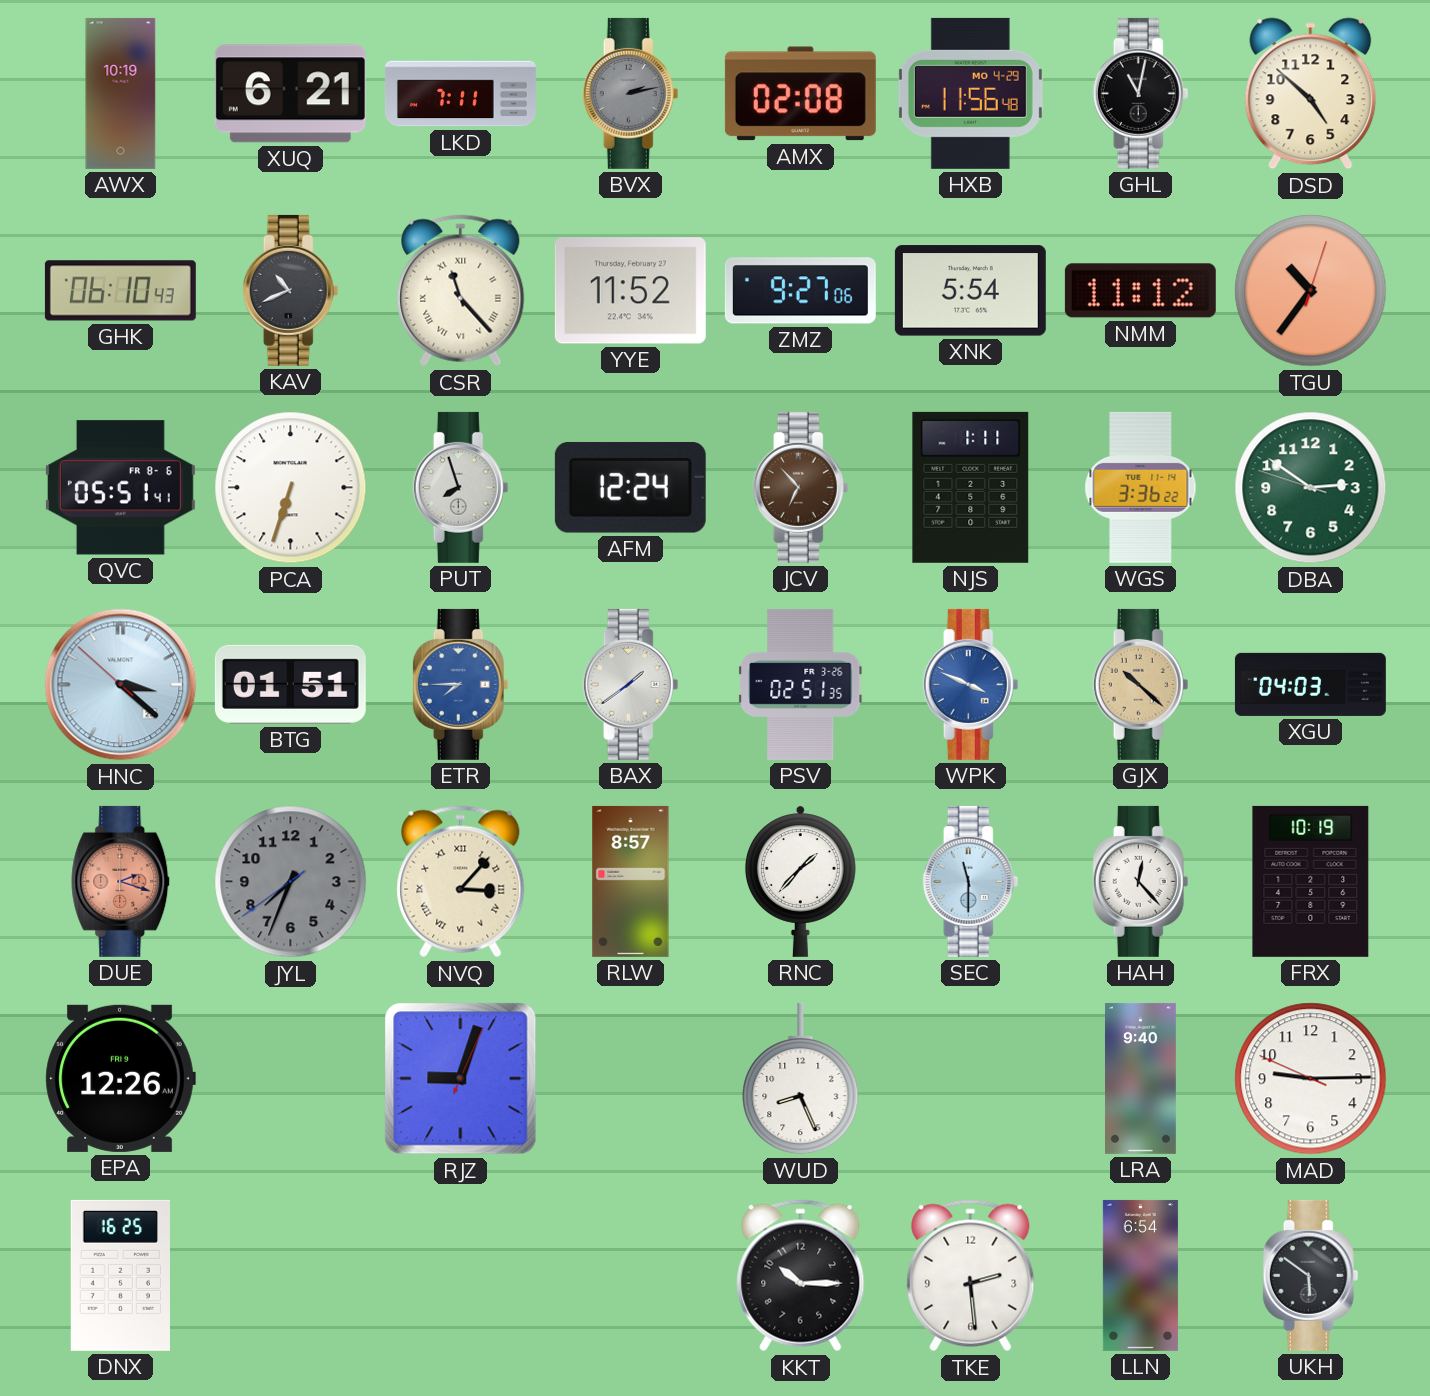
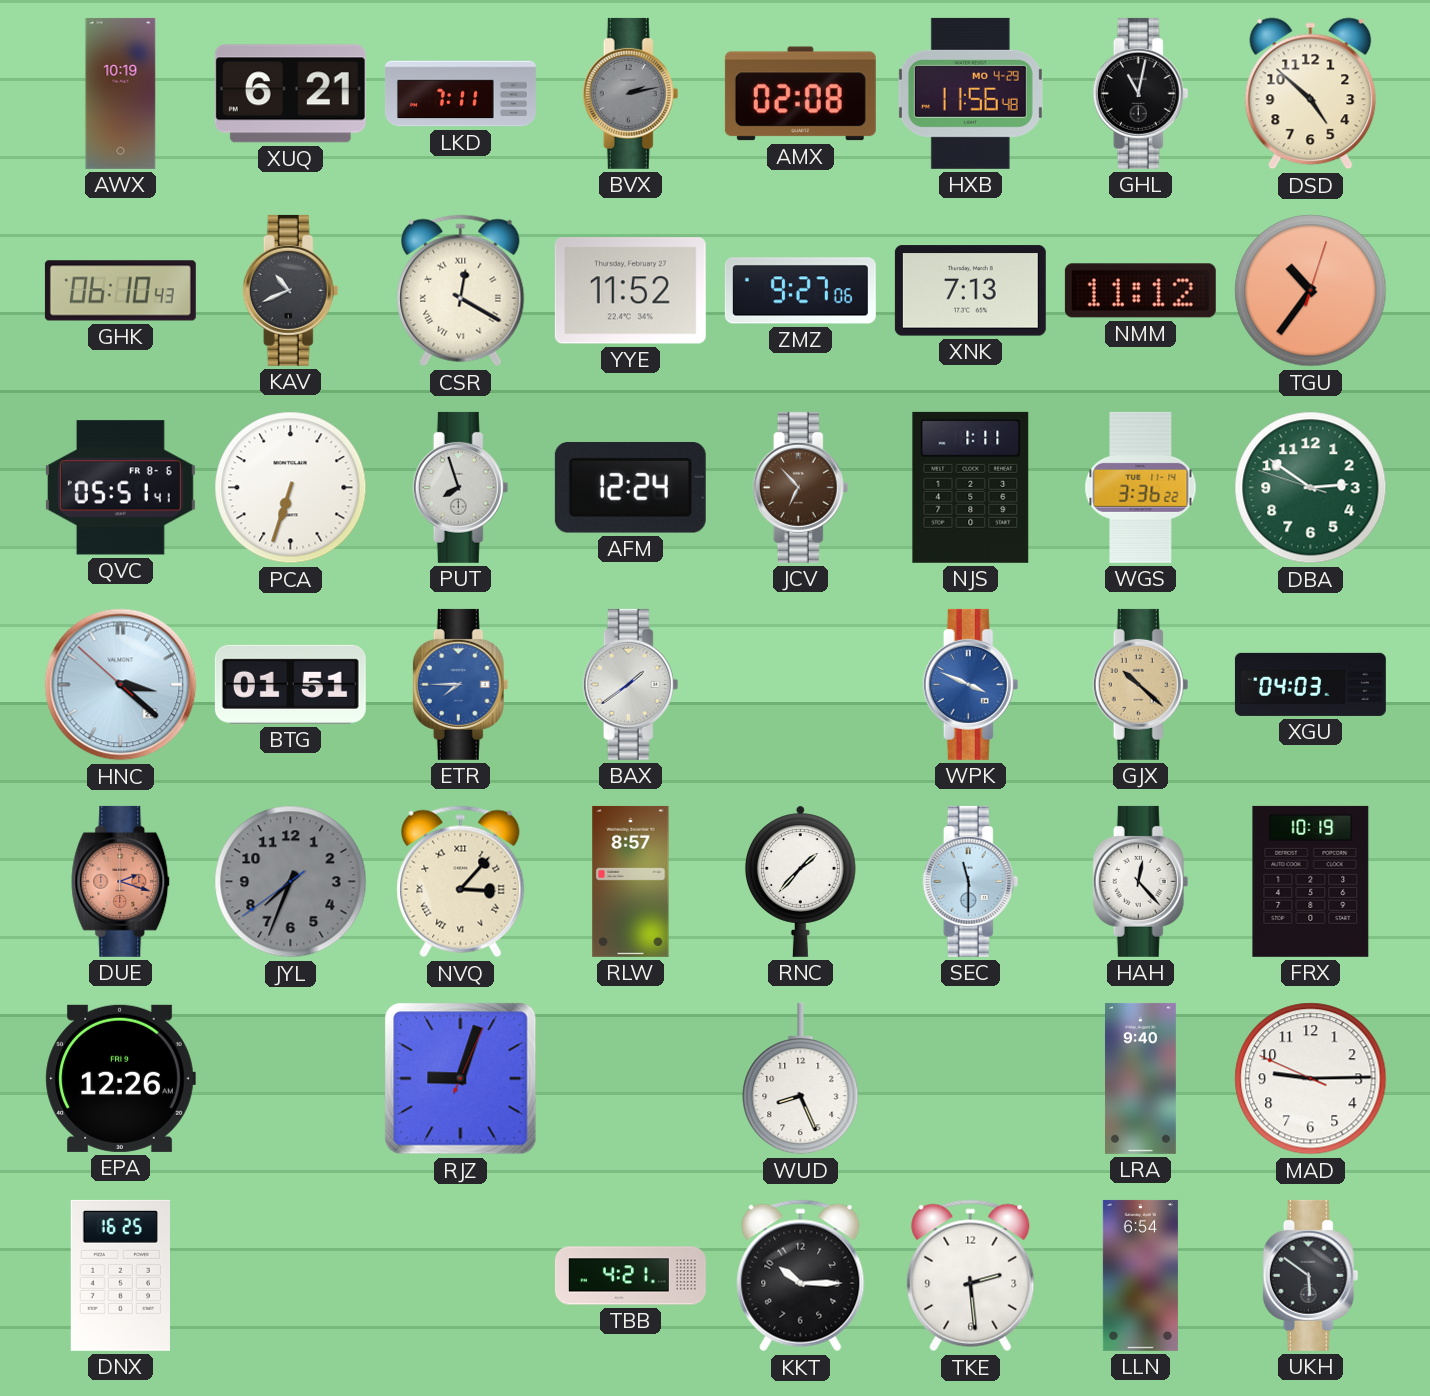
CSR: 11:23 -> 12:20 (461, 291)
XNK: 5:54 -> 7:13 (970, 291)
PSV: 02:51 -> none (801, 684)
TBB: none -> 4:21 (630, 1276)
